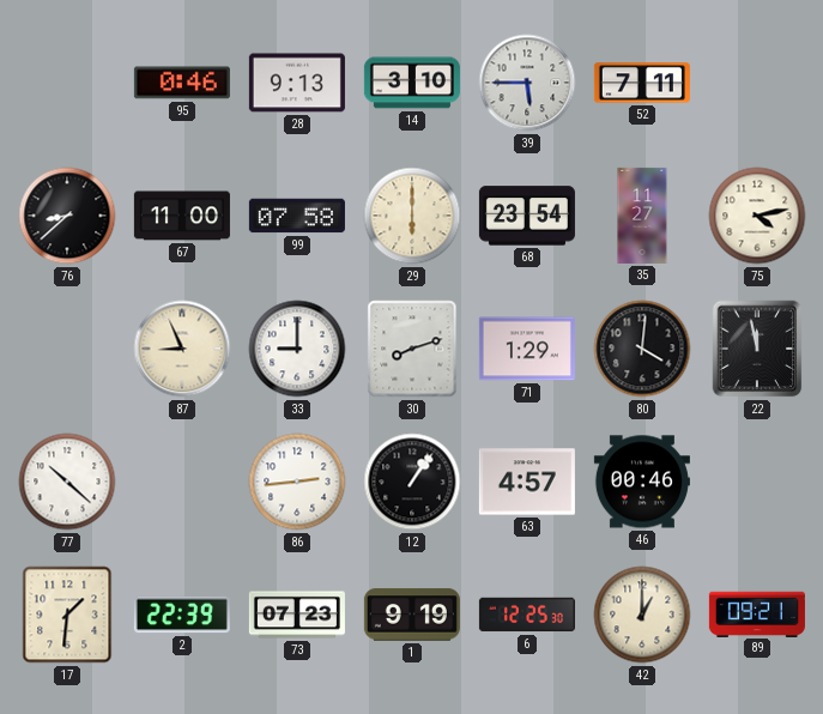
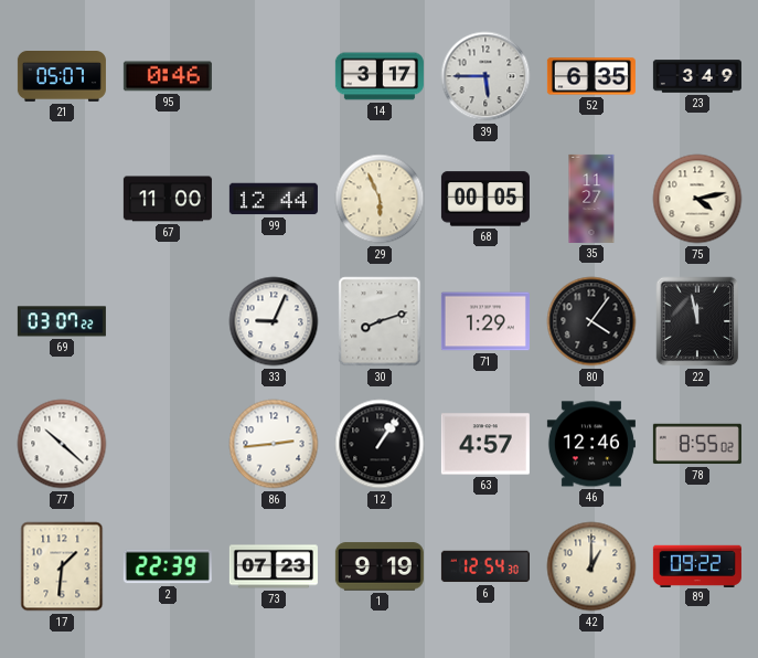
21: none -> 05:07 (62, 77)
28: 9:13 -> none (297, 83)
14: 3:10 -> 3:17 (380, 76)
52: 7:11 -> 6:35 (591, 76)
23: none -> 3:49 (697, 76)
76: 8:38 -> none (67, 216)
99: 07:58 -> 12:44 (274, 199)
29: 6:00 -> 5:56 (380, 199)
68: 23:54 -> 00:05 (485, 199)
69: none -> 03:07 (62, 321)
87: 8:56 -> none (182, 349)
33: 9:00 -> 9:04 (274, 321)
80: 4:01 -> 4:06 (591, 321)
46: 00:46 -> 12:46 (591, 444)
78: none -> 8:55 (697, 444)
6: 12:25 -> 12:54 (485, 566)
89: 09:21 -> 09:22 (697, 565)
